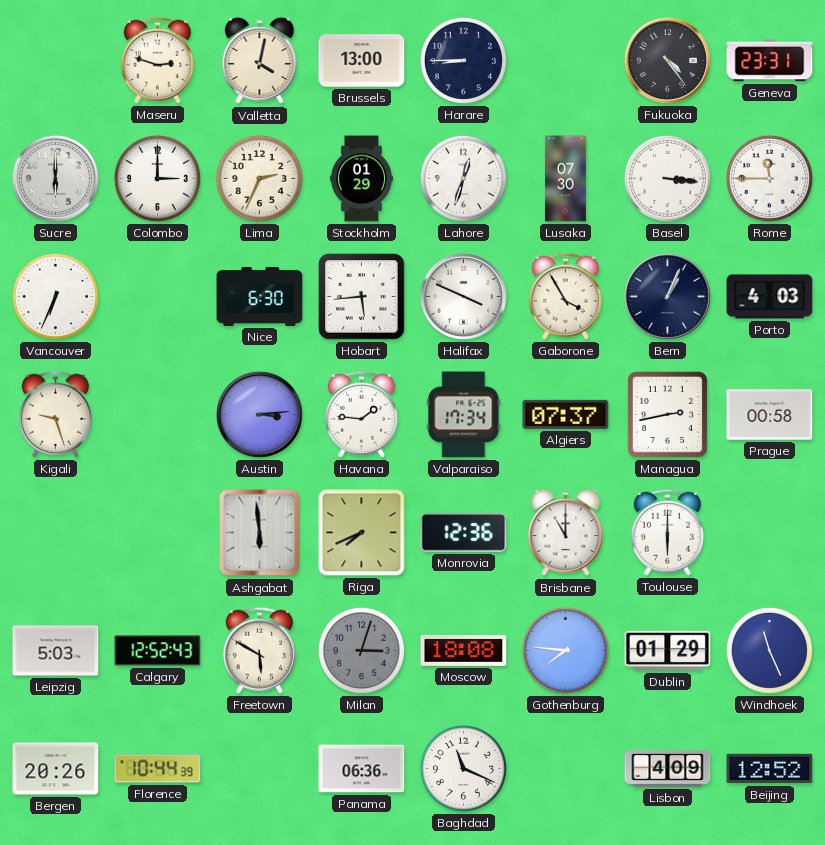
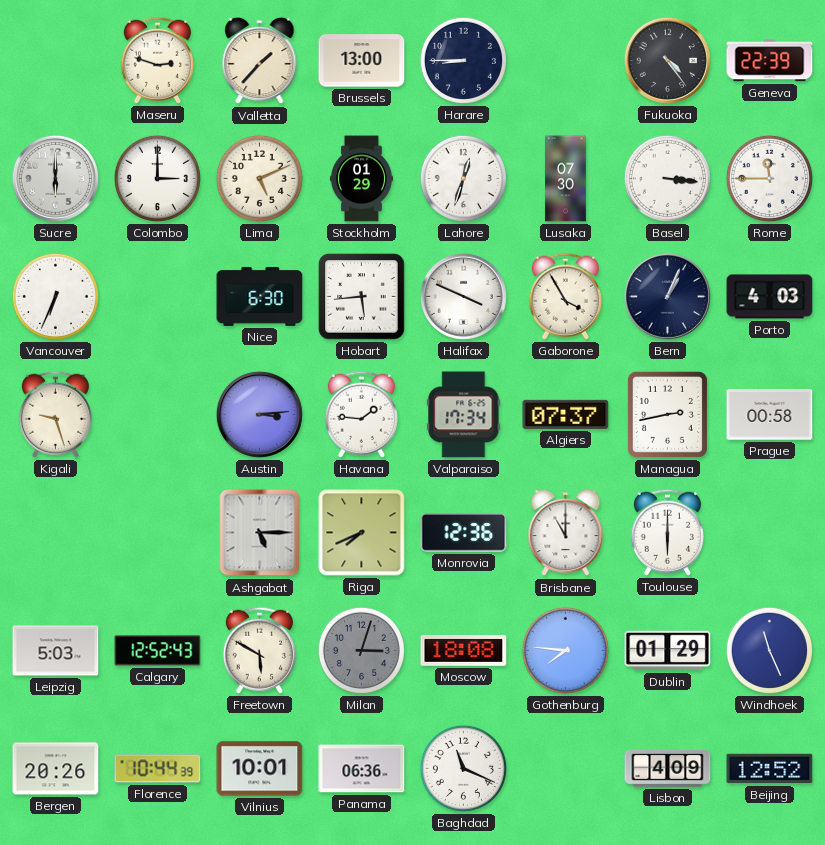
Valletta: 4:02 -> 1:37 (260, 61)
Geneva: 23:31 -> 22:39 (770, 61)
Lima: 2:34 -> 5:11 (259, 178)
Ashgabat: 5:59 -> 5:15 (260, 533)
Vilnius: none -> 10:01 (260, 769)
